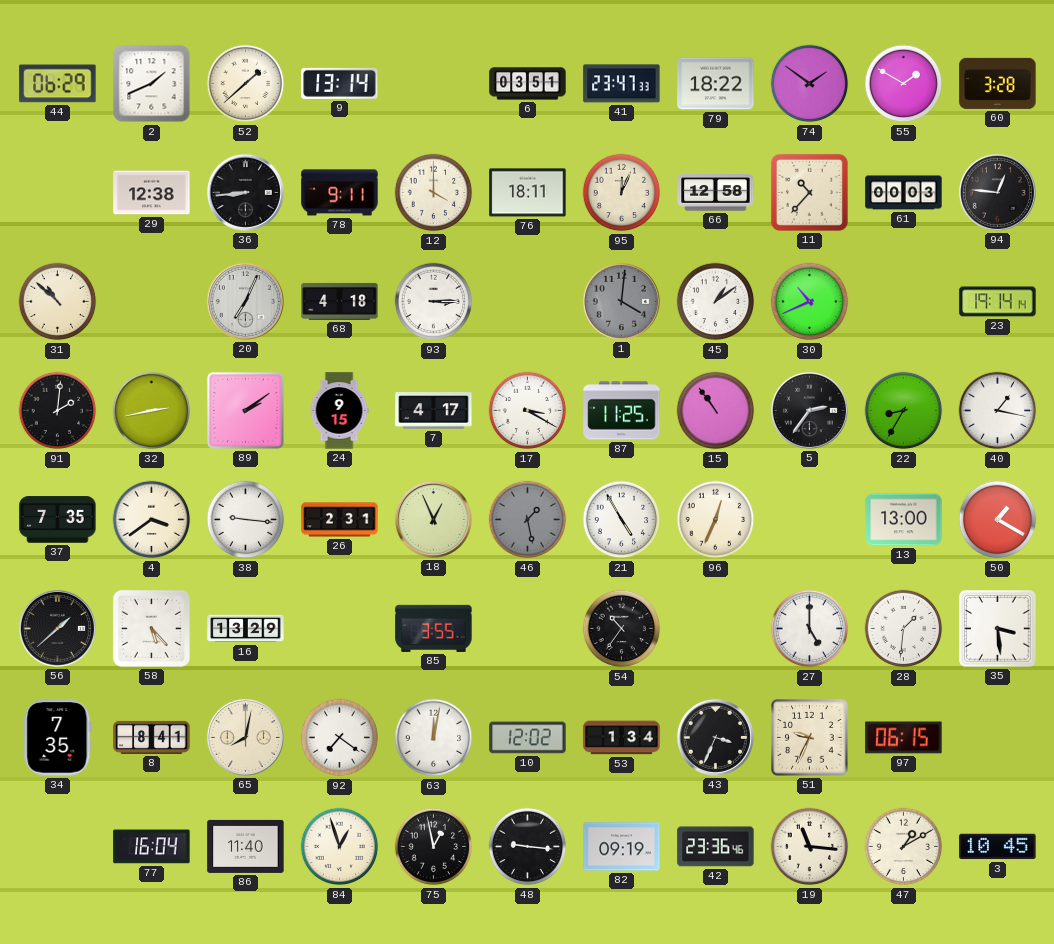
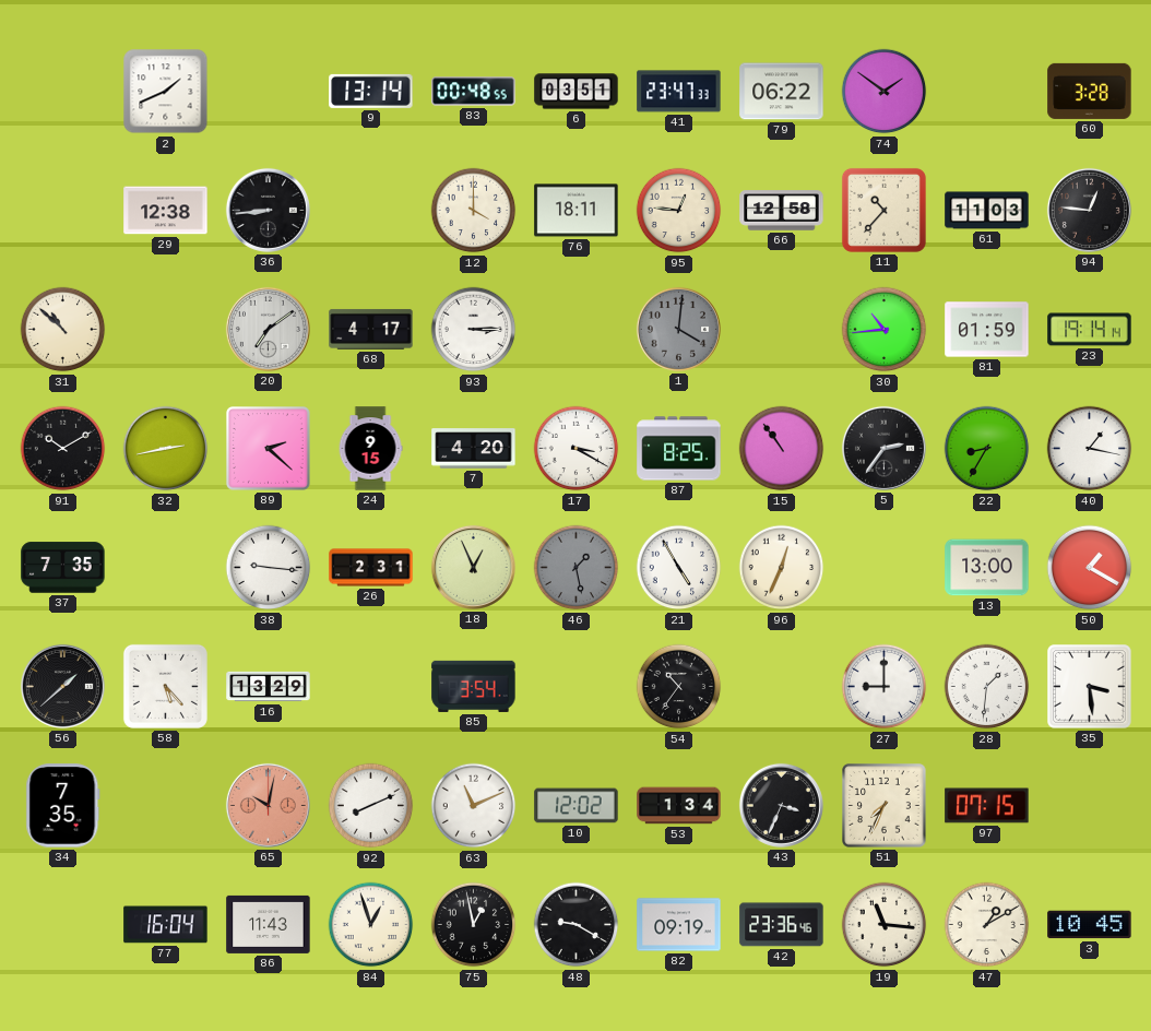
44: 06:29 -> none (58, 84)
52: 1:38 -> none (246, 84)
83: none -> 00:48 (474, 92)
79: 18:22 -> 06:22 (782, 92)
55: 1:50 -> none (904, 84)
78: 9:11 -> none (340, 193)
95: 12:04 -> 12:46 (679, 211)
61: 00:03 -> 11:03 (987, 211)
20: 7:04 -> 7:09 (268, 329)
68: 4:18 -> 4:17 (371, 329)
45: 1:09 -> none (716, 302)
30: 10:41 -> 10:44 (885, 330)
81: none -> 01:59 (987, 330)
91: 2:01 -> 10:10 (63, 449)
89: 2:09 -> 2:22 (269, 449)
7: 4:17 -> 4:20 (474, 449)
87: 11:25 -> 8:25 (679, 449)
4: 3:39 -> none (152, 520)
85: 3:55 -> 3:54 (474, 686)
27: 5:00 -> 9:00 (885, 687)
8: 8:41 -> none (152, 737)
65: 8:02 -> 10:02 (268, 805)
65 dial: cream -> salmon (268, 805)
92: 7:21 -> 8:11 (371, 806)
63: 12:02 -> 11:11 (474, 806)
51: 9:34 -> 7:34 (885, 806)
97: 06:15 -> 07:15 (987, 806)
86: 11:40 -> 11:43 (269, 924)
48: 9:16 -> 9:20 (577, 925)
